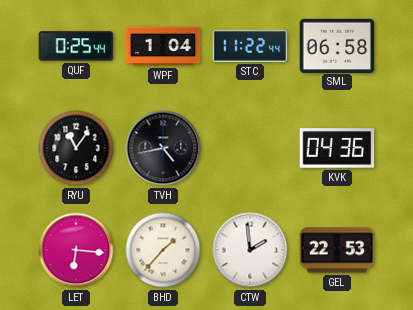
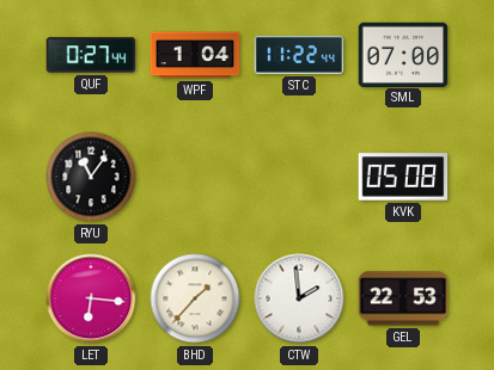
QUF: 0:25 -> 0:27 (91, 55)
SML: 06:58 -> 07:00 (403, 54)
TVH: 4:43 -> none (163, 148)
KVK: 04:36 -> 05:08 (403, 177)
